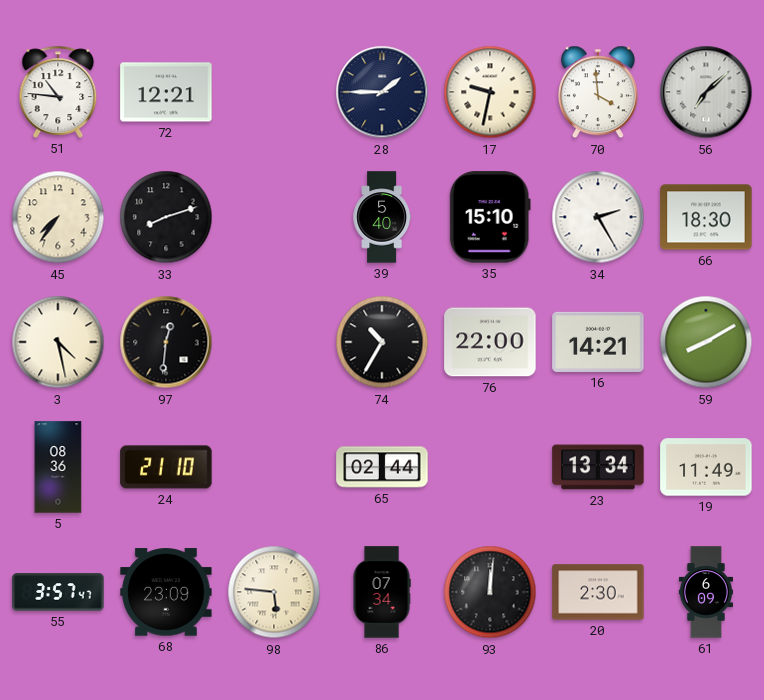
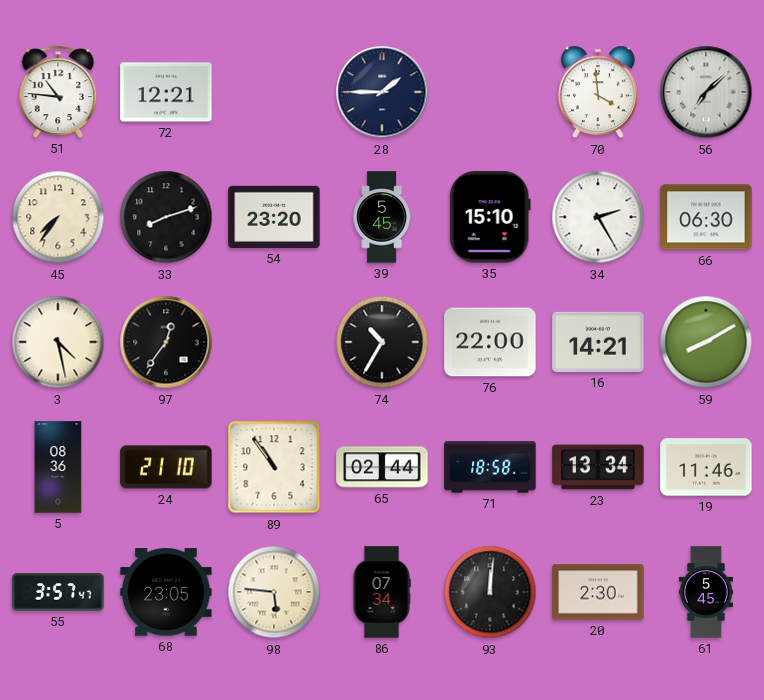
17: 9:32 -> none (490, 92)
54: none -> 23:20 (274, 217)
39: 5:40 -> 5:45 (382, 217)
66: 18:30 -> 06:30 (706, 217)
97: 12:31 -> 12:36 (166, 342)
89: none -> 10:54 (274, 467)
71: none -> 18:58 (490, 467)
19: 11:49 -> 11:46 (706, 467)
68: 23:09 -> 23:05 (166, 592)
61: 6:09 -> 5:45 (705, 592)
